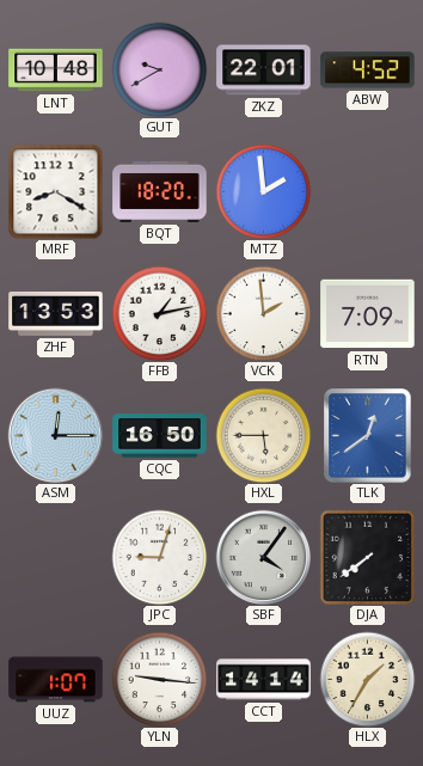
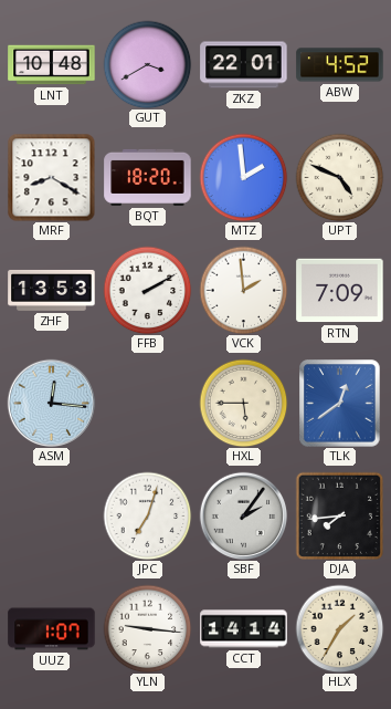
GUT: 9:40 -> 3:40 (147, 64)
UPT: none -> 4:49 (339, 177)
FFB: 1:13 -> 2:10 (147, 290)
ASM: 12:15 -> 12:16 (51, 403)
CQC: 16:50 -> none (160, 436)
JPC: 9:03 -> 7:03 (147, 515)
SBF: 4:06 -> 2:06 (243, 515)
DJA: 7:39 -> 7:44 (339, 515)
